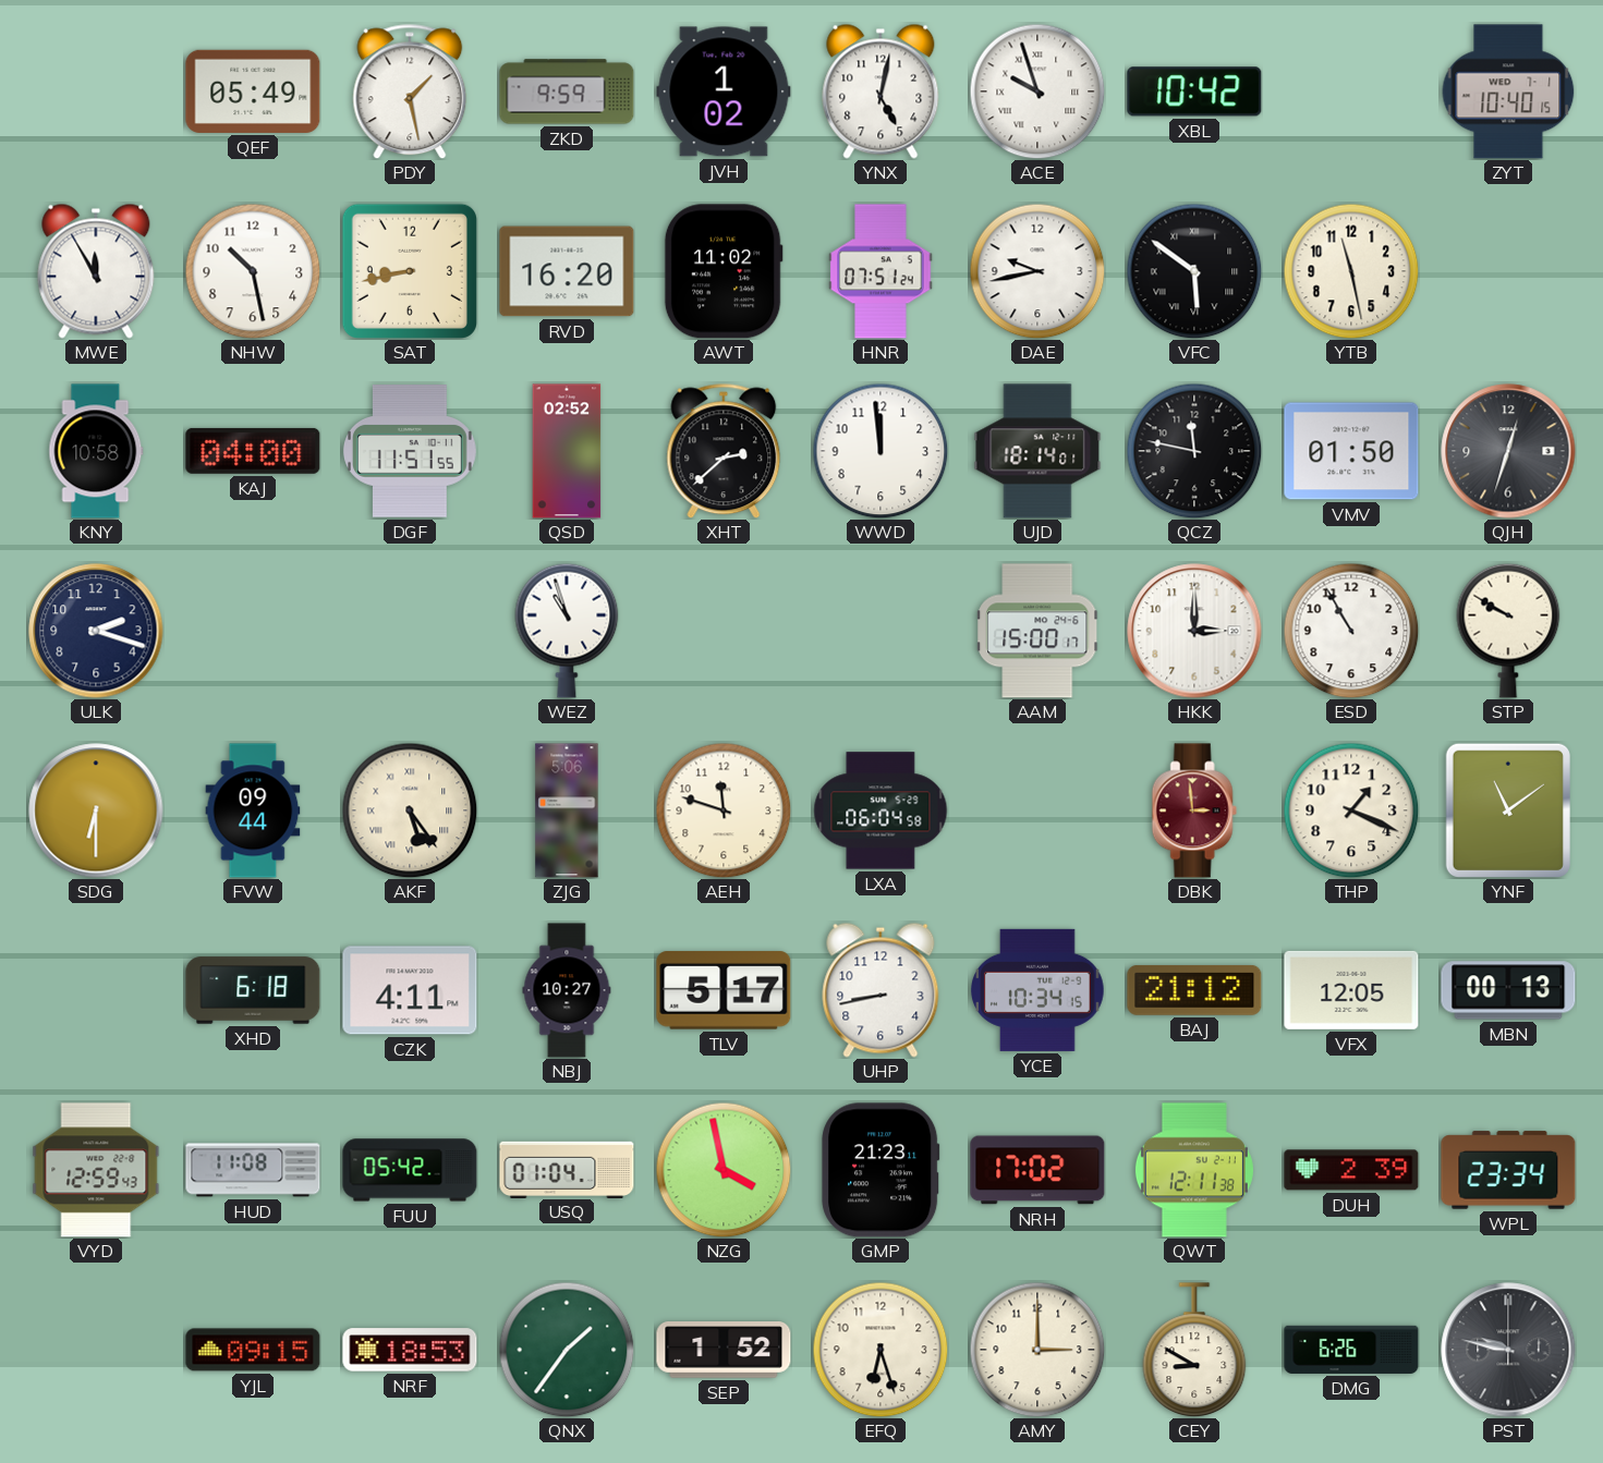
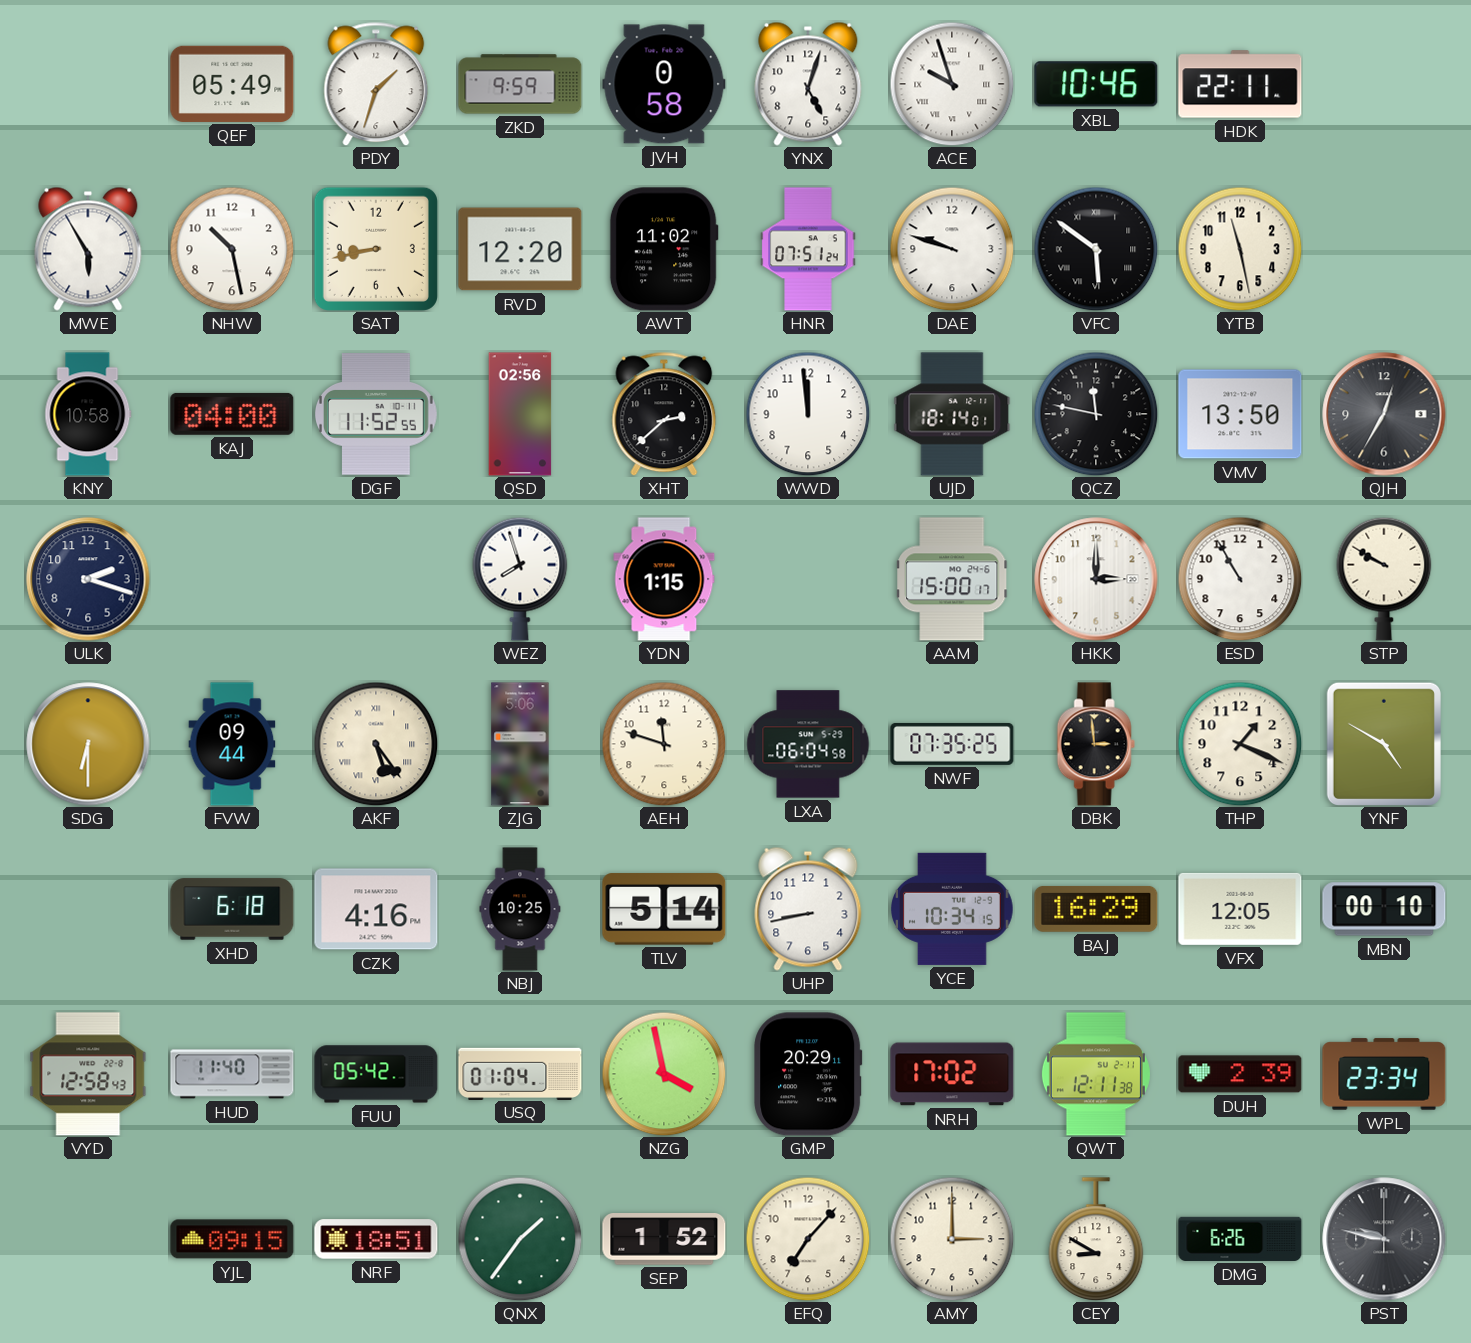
PDY: 1:28 -> 1:33 (376, 84)
JVH: 1:02 -> 0:58 (664, 84)
YNX: 5:02 -> 5:03 (808, 84)
XBL: 10:42 -> 10:46 (1096, 84)
HDK: none -> 22:11 (1240, 84)
ZYT: 10:40 -> none (1508, 92)
MWE: 11:55 -> 5:55 (88, 249)
RVD: 16:20 -> 12:20 (520, 249)
DAE: 9:43 -> 9:48 (952, 249)
DGF: 11:51 -> 11:52 (377, 414)
QSD: 02:52 -> 02:56 (520, 414)
VMV: 01:50 -> 13:50 (1240, 414)
QJH: 12:33 -> 12:35 (1384, 414)
WEZ: 10:57 -> 7:57 (520, 579)
YDN: none -> 1:15 (664, 579)
NWF: none -> 07:35 (952, 744)
DBK dial: burgundy -> black (1096, 744)
YNF: 11:09 -> 4:50 (1384, 744)
CZK: 4:11 -> 4:16 (376, 909)
NBJ: 10:27 -> 10:25 (520, 909)
TLV: 5:17 -> 5:14 (664, 909)
BAJ: 21:12 -> 16:29 (1096, 909)
MBN: 00:13 -> 00:10 (1384, 909)
VYD: 12:59 -> 12:58 (88, 1074)
HUD: 11:08 -> 11:40 (232, 1074)
GMP: 21:23 -> 20:29 (808, 1074)
NRF: 18:53 -> 18:51 (376, 1239)
EFQ: 6:27 -> 7:07 (808, 1239)
